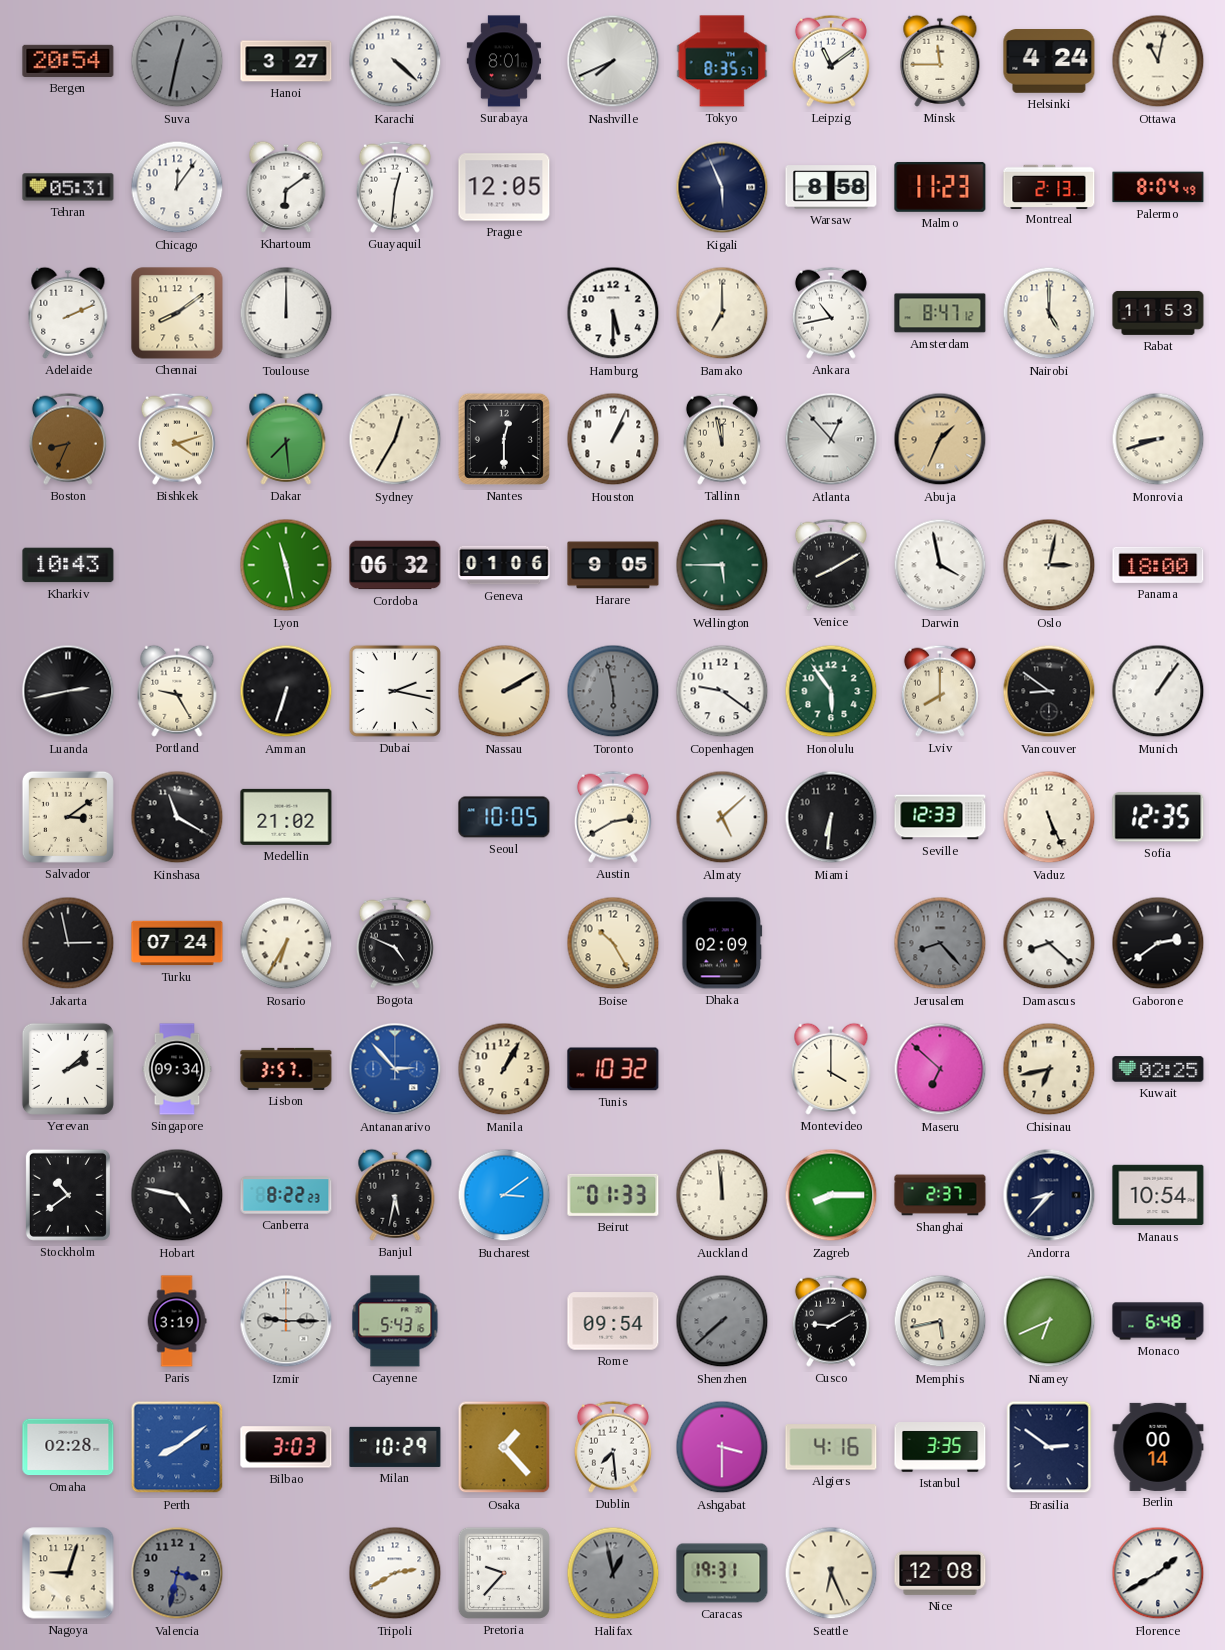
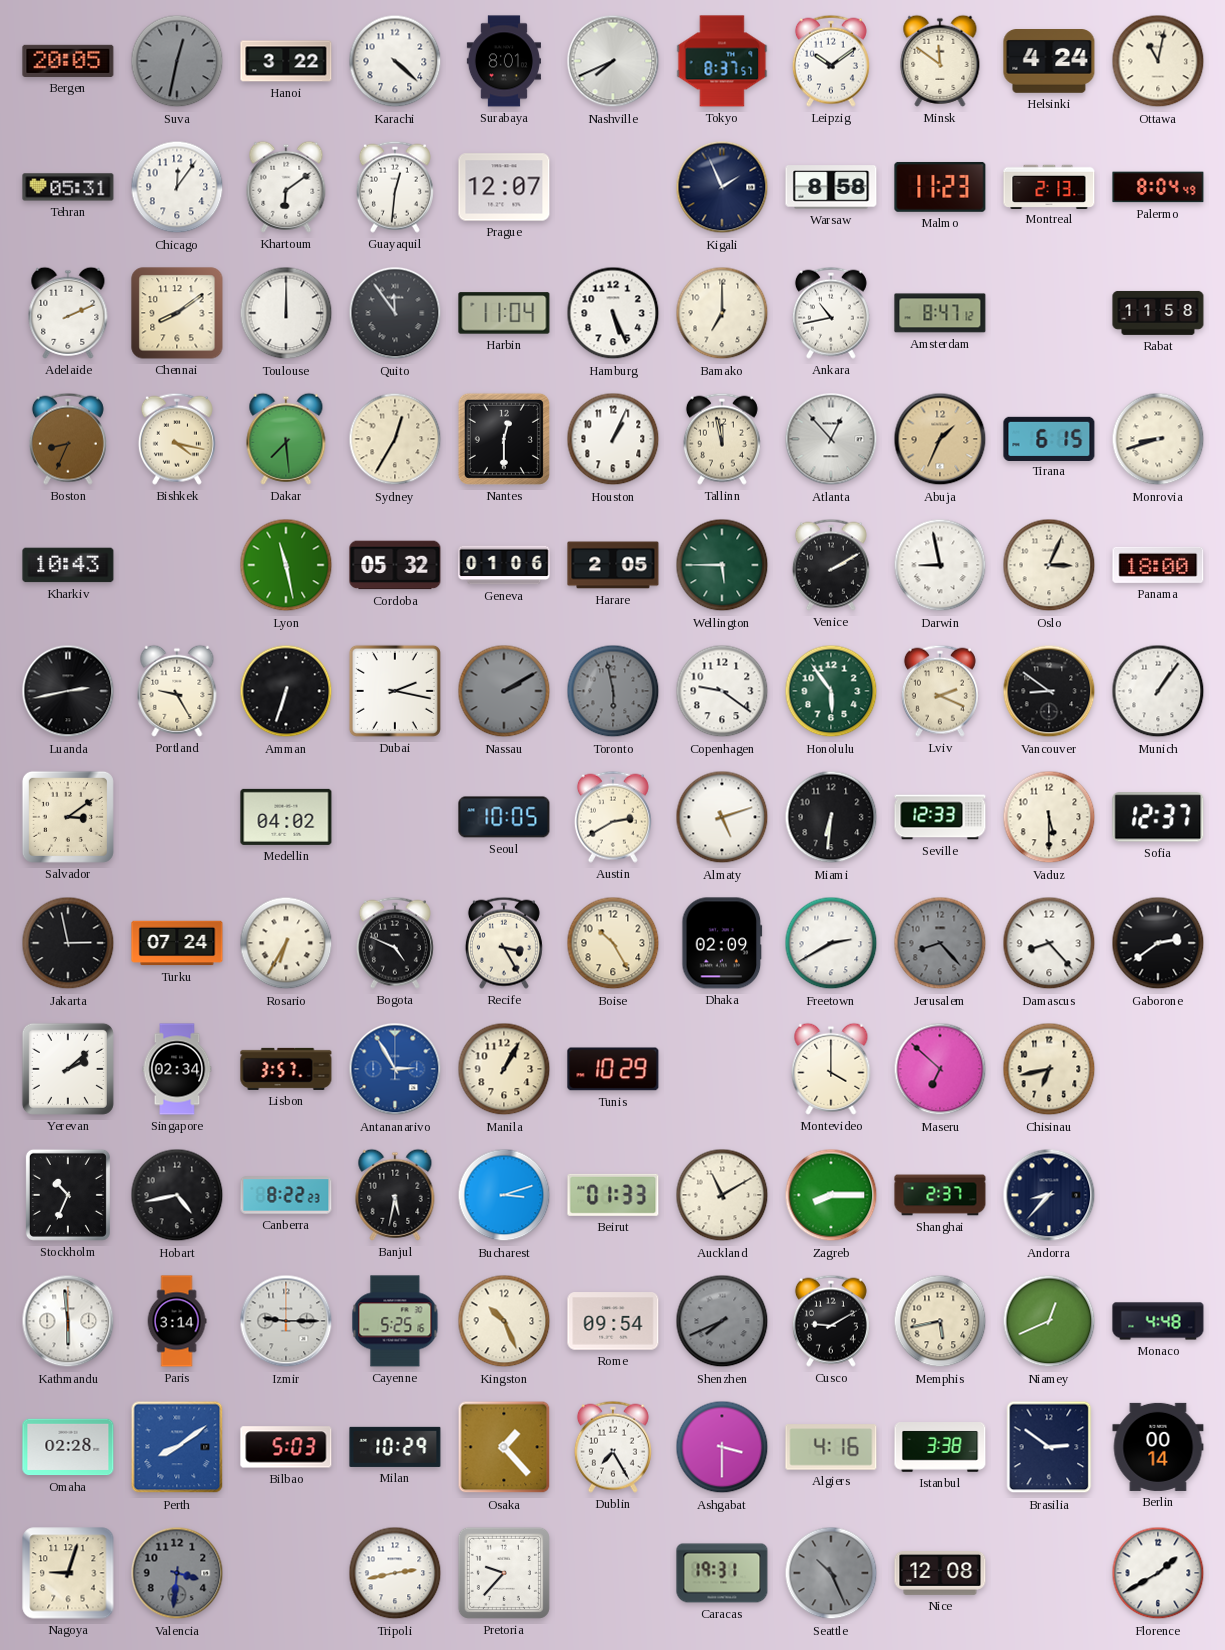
Bergen: 20:54 -> 20:05 (68, 61)
Hanoi: 3:27 -> 3:22 (286, 61)
Tokyo: 8:35 -> 8:37 (722, 61)
Leipzig: 11:09 -> 10:09 (831, 61)
Minsk: 11:45 -> 11:51 (940, 61)
Prague: 12:05 -> 12:07 (504, 187)
Kigali: 5:56 -> 1:56 (722, 187)
Quito: none -> 11:54 (395, 313)
Harbin: none -> 11:04 (504, 313)
Hamburg: 5:30 -> 5:26 (613, 313)
Nairobi: 5:00 -> none (1049, 313)
Rabat: 11:53 -> 11:58 (1158, 313)
Bishkek: 4:12 -> 4:17 (177, 439)
Tirana: none -> 6:15 (1049, 438)
Cordoba: 06:32 -> 05:32 (395, 565)
Harare: 9:05 -> 2:05 (613, 565)
Venice: 8:10 -> 2:10 (831, 565)
Darwin: 3:58 -> 8:58 (940, 565)
Oslo: 3:02 -> 3:04 (1049, 565)
Nassau dial: cream -> grey (504, 691)
Lviv: 8:00 -> 2:19 (940, 691)
Kinshasa: 11:20 -> none (177, 817)
Medellin: 21:02 -> 04:02 (286, 817)
Almaty: 5:08 -> 5:12 (722, 817)
Vaduz: 5:26 -> 5:30 (1049, 817)
Sofia: 12:35 -> 12:37 (1158, 817)
Recife: none -> 3:25 (504, 943)
Freetown: none -> 2:40 (831, 943)
Damascus: 8:22 -> 8:23 (1049, 943)
Singapore: 09:34 -> 02:34 (177, 1069)
Antananarivo: 2:53 -> 2:55 (395, 1069)
Tunis: 10:32 -> 10:29 (613, 1069)
Kuwait: 02:25 -> none (1158, 1069)
Stockholm: 10:39 -> 10:34 (68, 1195)
Hobart: 4:47 -> 4:43 (177, 1195)
Bucharest: 3:09 -> 3:12 (504, 1195)
Auckland: 11:59 -> 11:10 (722, 1195)
Manaus: 10:54 -> none (1158, 1195)
Kathmandu: none -> 5:59 (68, 1321)
Paris: 3:19 -> 3:14 (177, 1321)
Cayenne: 5:43 -> 5:25 (395, 1321)
Kingston: none -> 10:26 (504, 1321)
Shenzhen: 7:38 -> 7:41 (722, 1321)
Niamey: 6:41 -> 12:41 (1049, 1321)
Monaco: 6:48 -> 4:48 (1158, 1321)
Bilbao: 3:03 -> 5:03 (286, 1447)
Dublin: 7:29 -> 7:25 (613, 1447)
Istanbul: 3:35 -> 3:38 (940, 1448)
Valencia: 3:32 -> 3:31 (177, 1573)
Tripoli: 2:40 -> 2:43 (395, 1573)
Halifax: 12:58 -> none (613, 1573)
Seattle: 6:26 -> 10:26 (831, 1573)
Seattle dial: cream -> grey (831, 1573)
